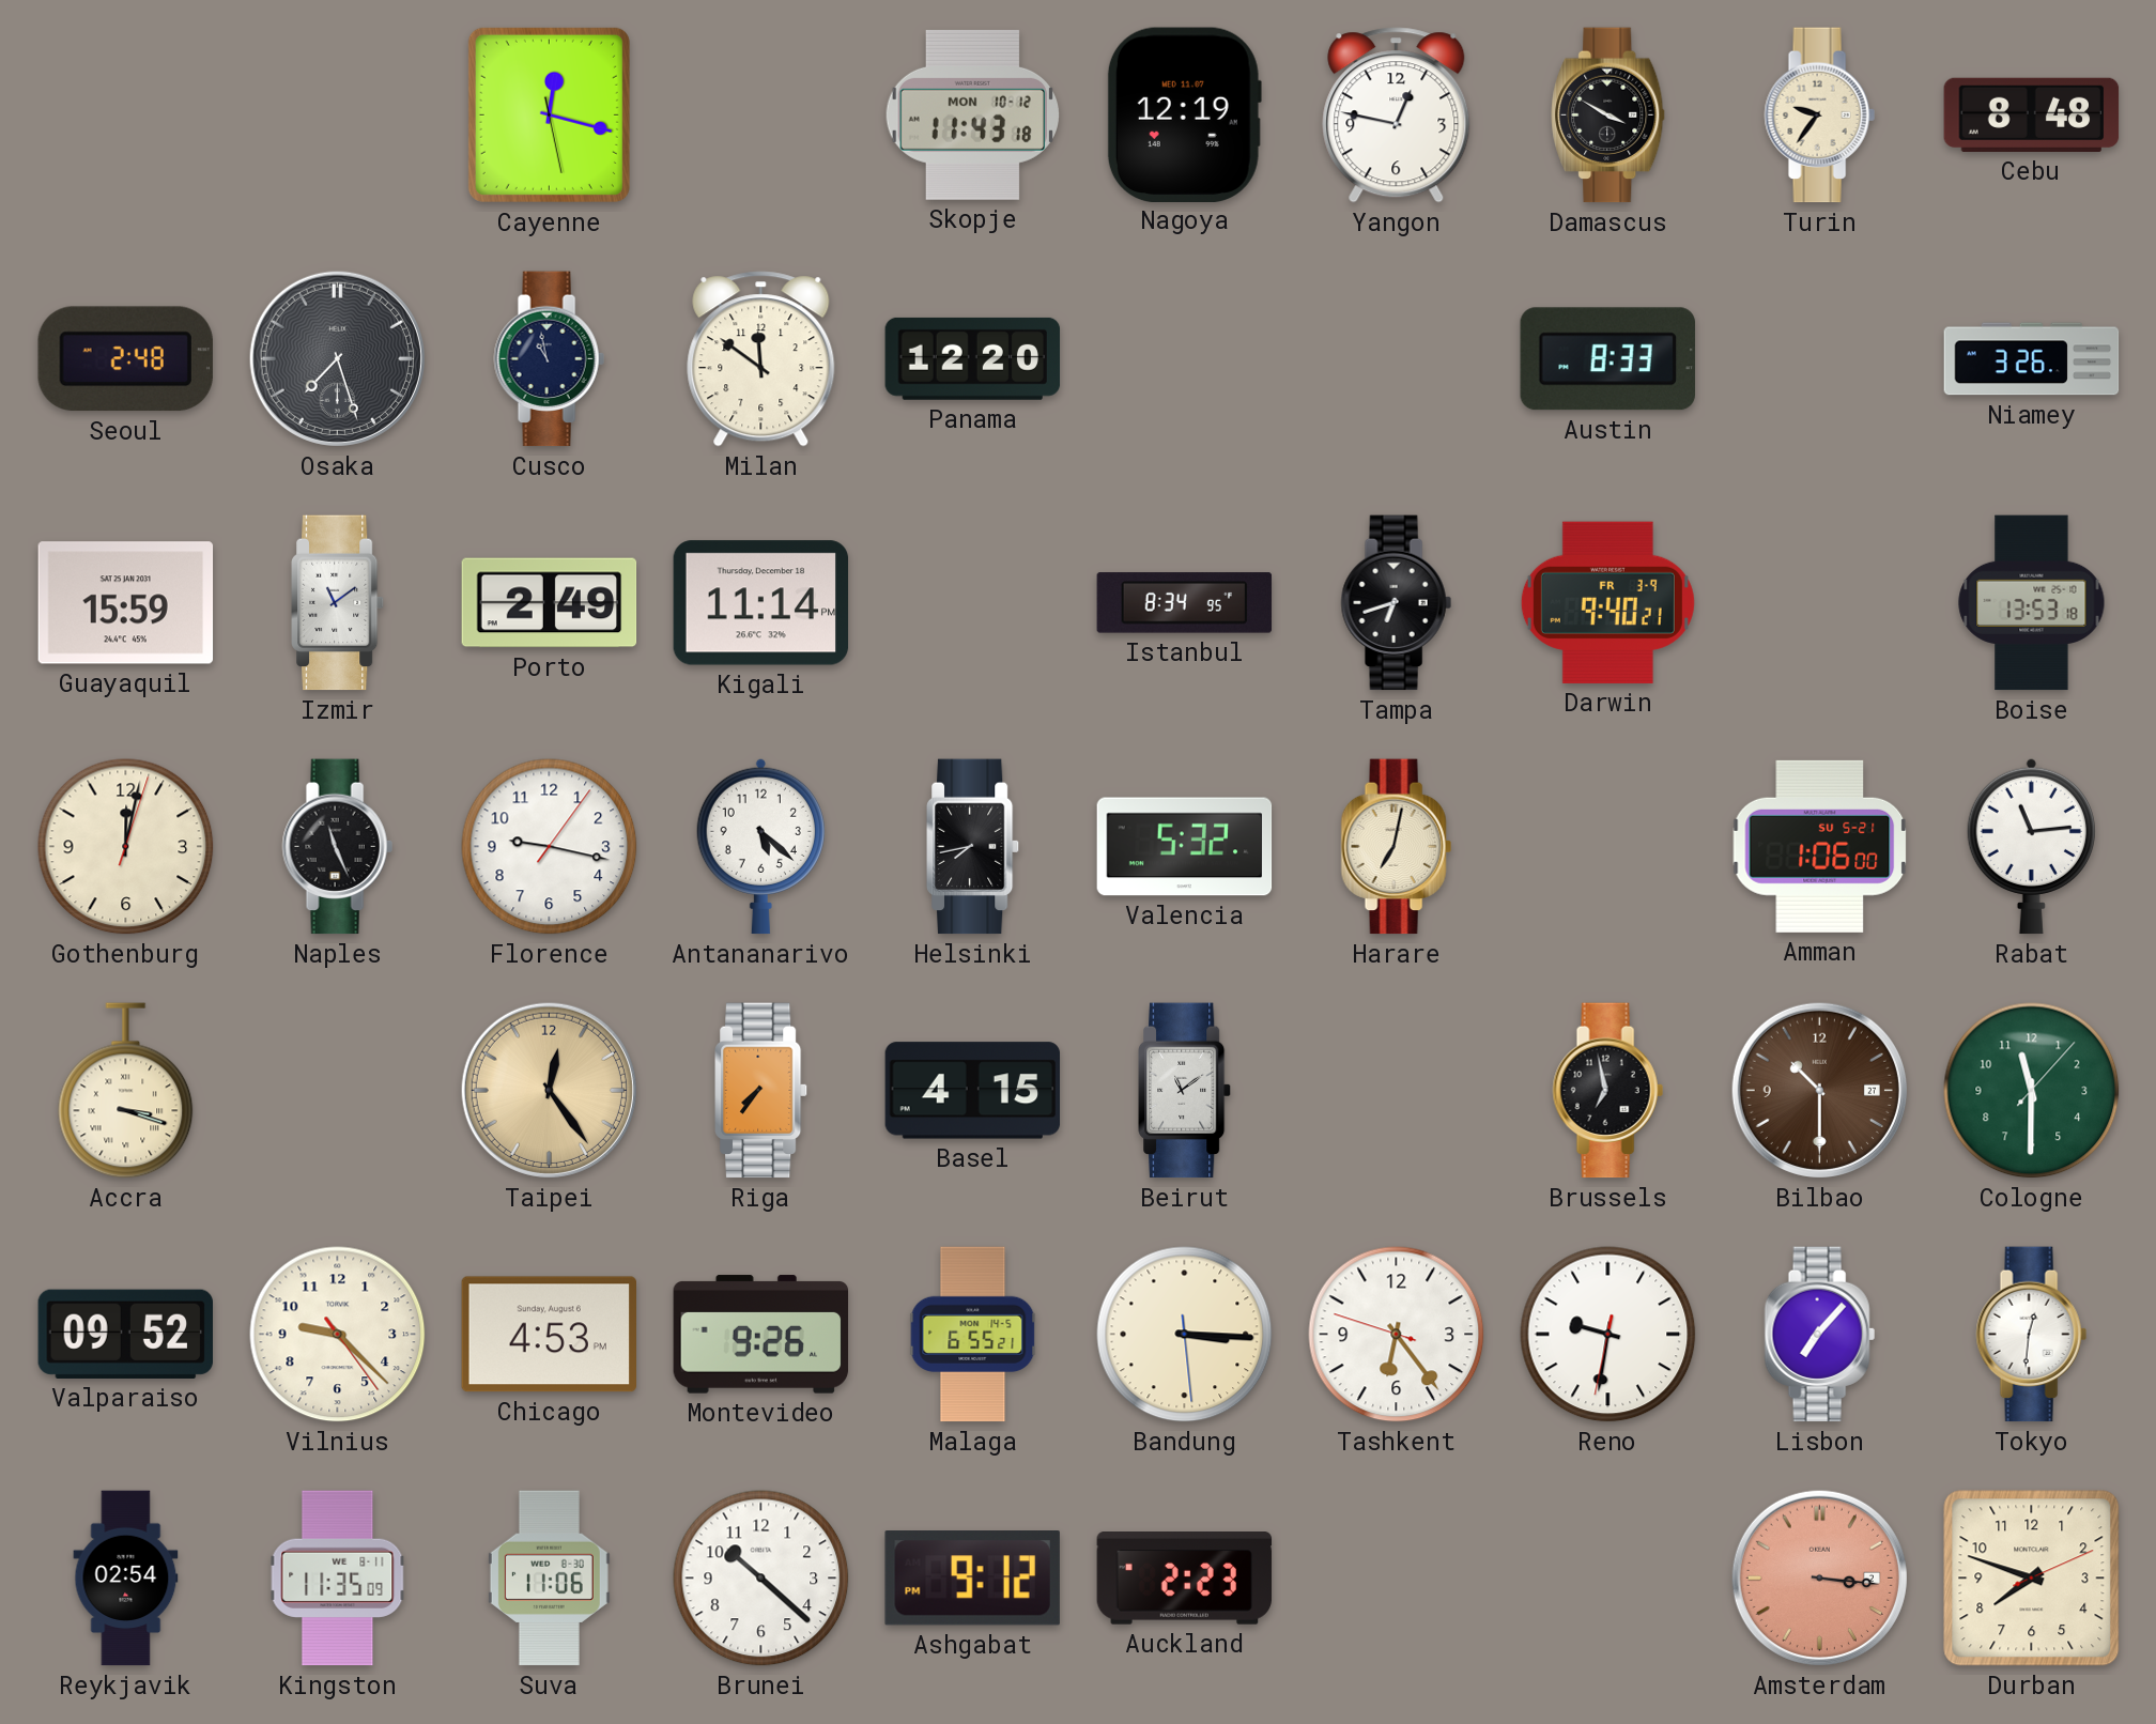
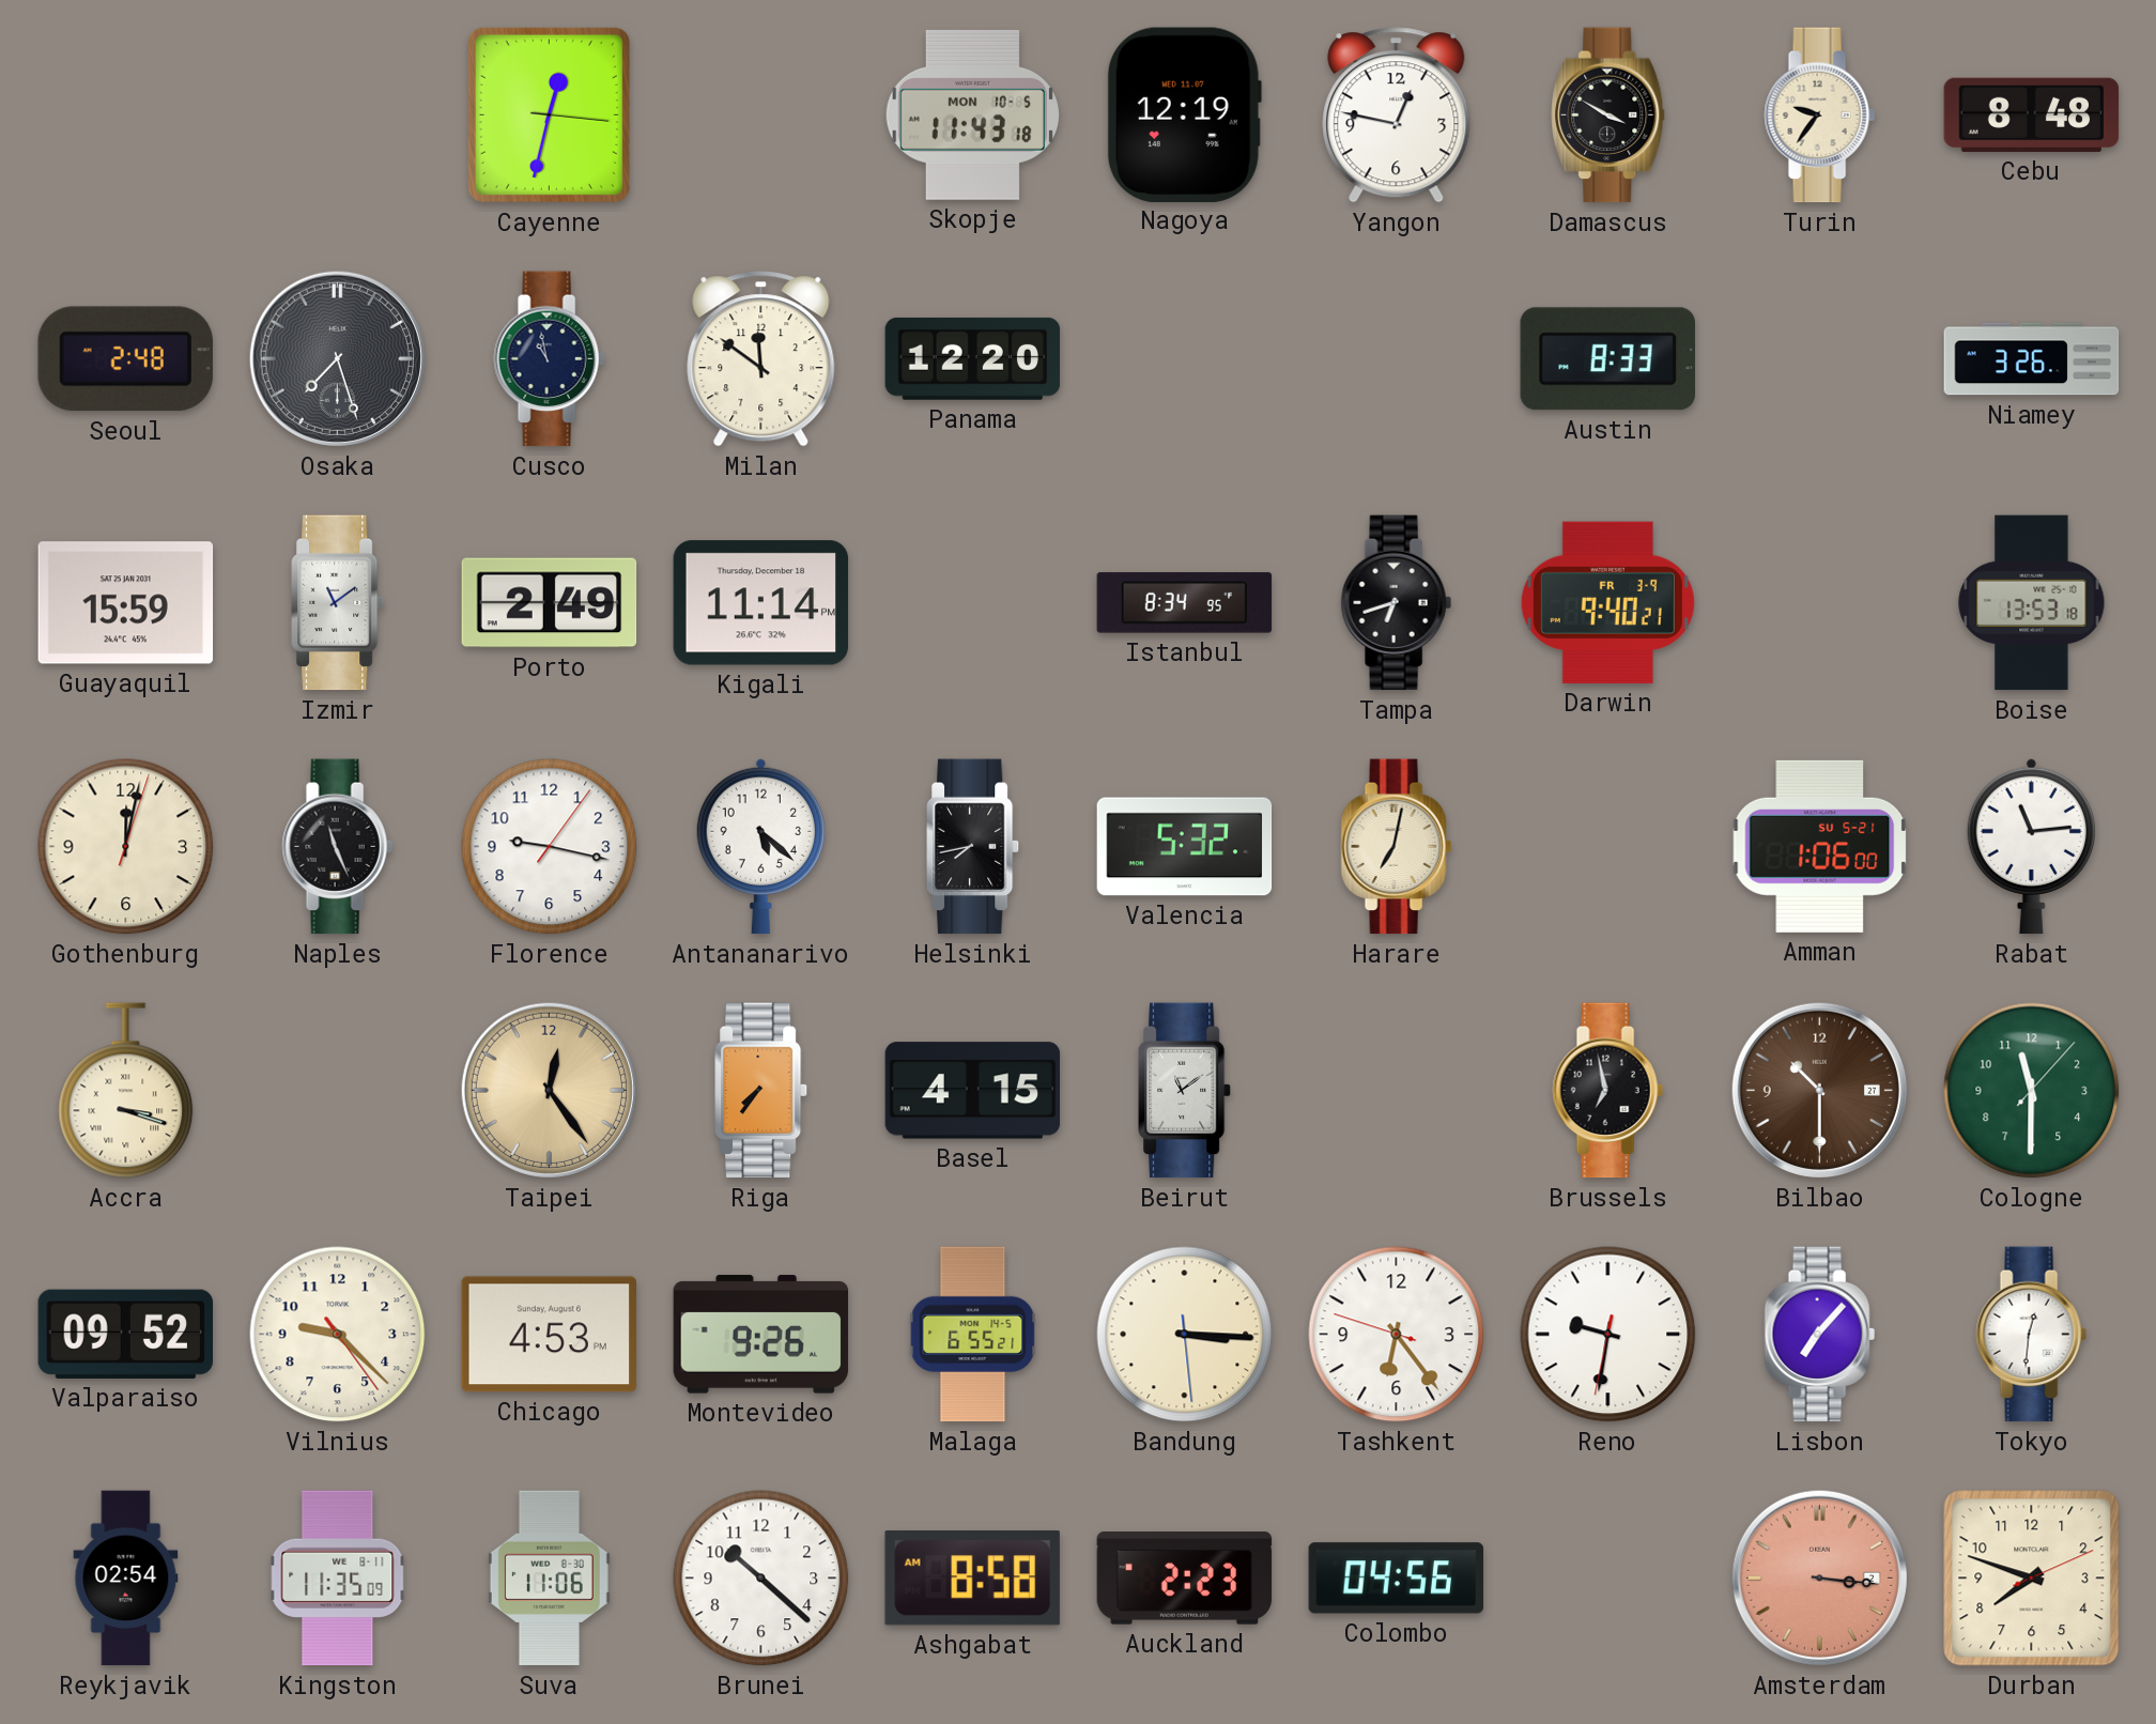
Cayenne: 12:17 -> 12:32 (549, 114)
Skopje date: MON 10-12 -> MON 10-5 (972, 114)
Ashgabat: 9:12 -> 8:58 (972, 1577)
Colombo: none -> 04:56 (1397, 1579)
